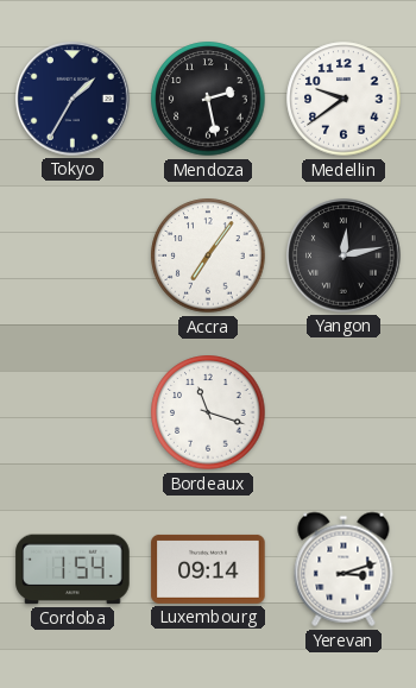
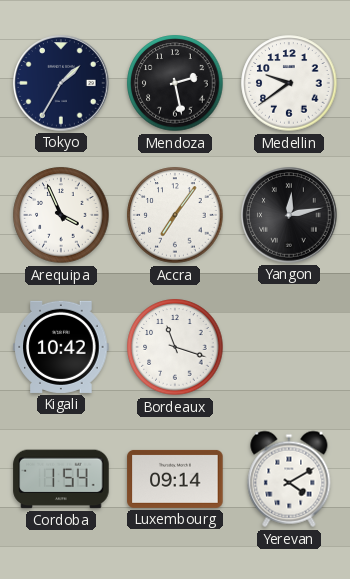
Arequipa: none -> 3:56 (61, 215)
Kigali: none -> 10:42 (61, 347)
Yerevan: 3:12 -> 4:10 (289, 479)
